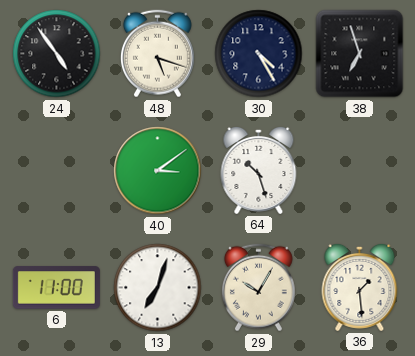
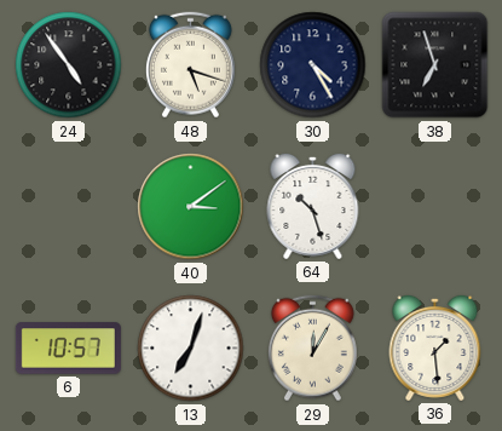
6: 11:00 -> 10:57 (68, 349)
29: 10:05 -> 12:05 (312, 349)
